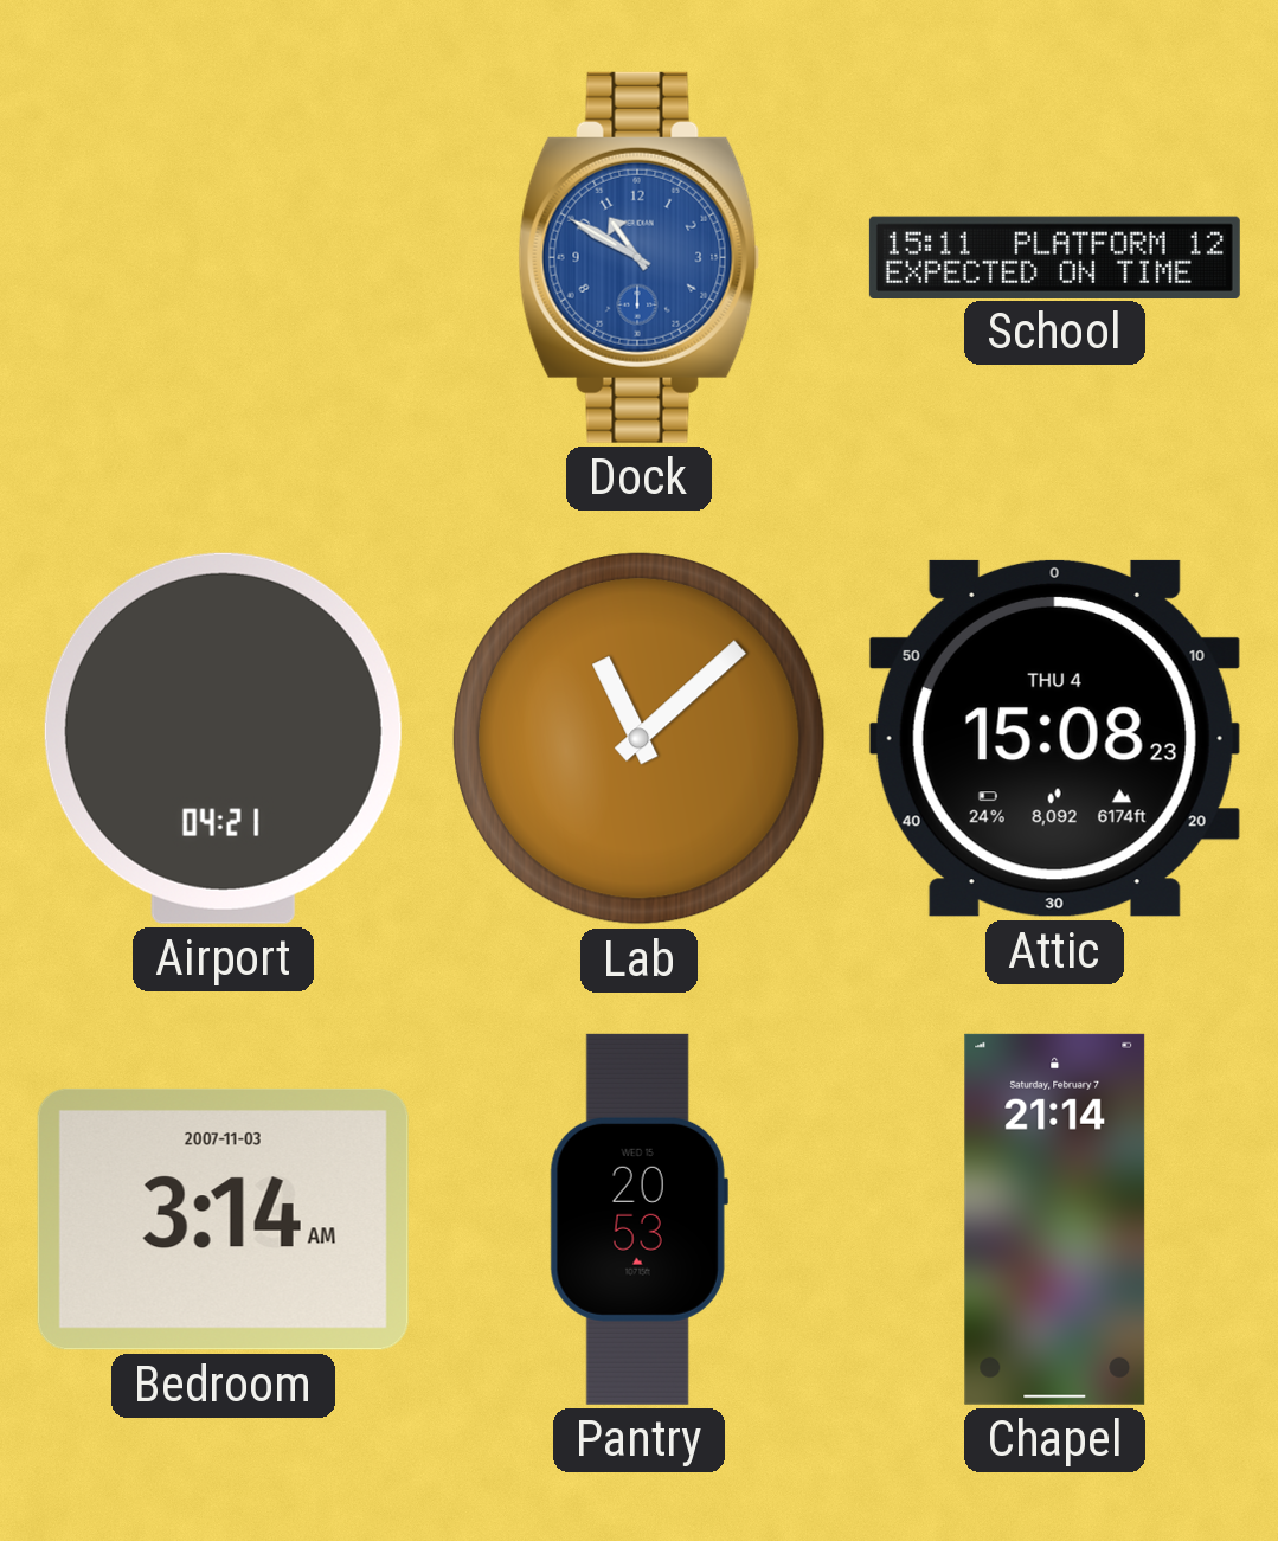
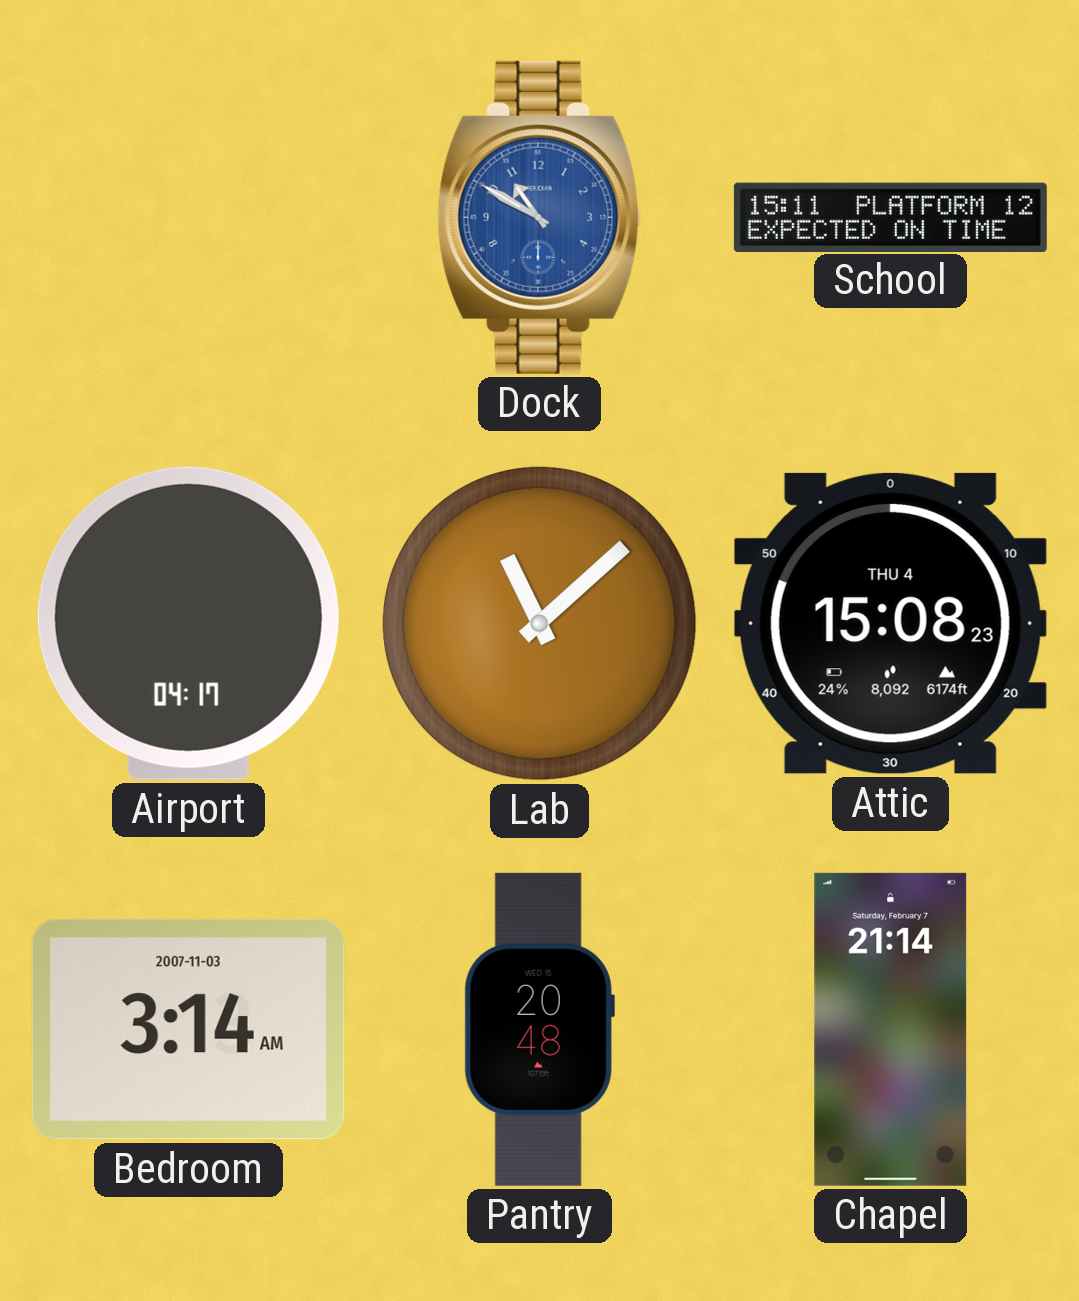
Airport: 04:21 -> 04:17 (188, 623)
Pantry: 20:53 -> 20:48 (539, 1029)
